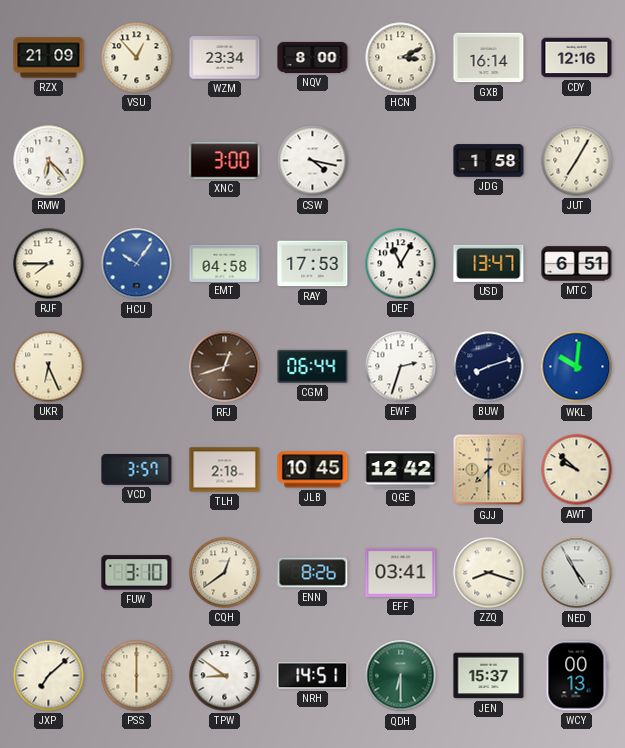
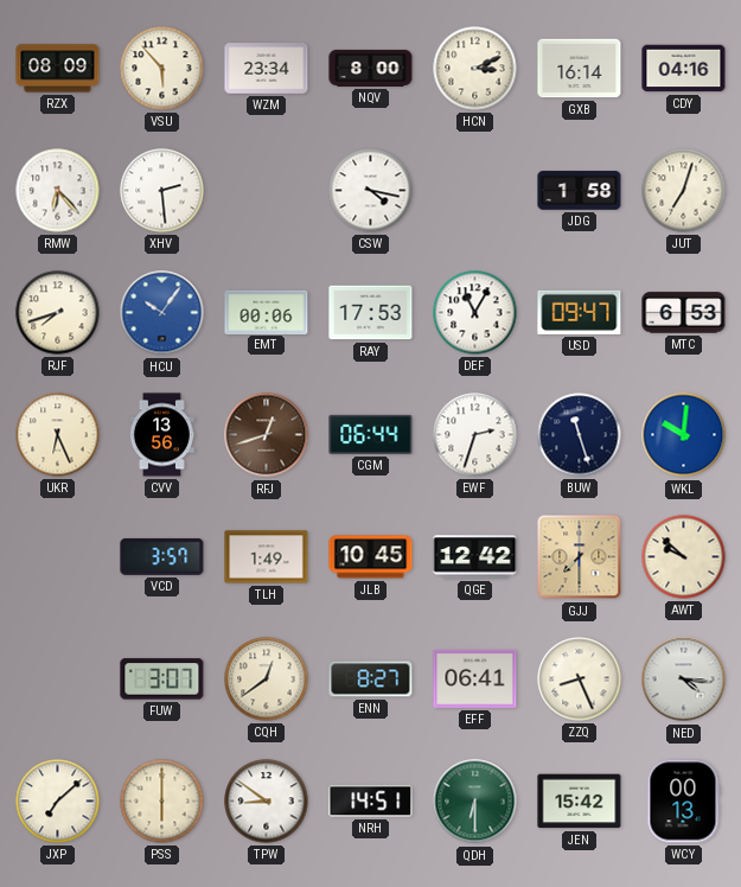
RZX: 21:09 -> 08:09 (58, 69)
VSU: 12:53 -> 5:53 (162, 69)
CDY: 12:16 -> 04:16 (684, 69)
XHV: none -> 2:29 (162, 191)
XNC: 3:00 -> none (225, 161)
JUT: 7:05 -> 7:03 (684, 191)
RJF: 7:45 -> 7:42 (58, 313)
EMT: 04:58 -> 00:06 (267, 312)
USD: 13:47 -> 09:47 (580, 312)
MTC: 6:51 -> 6:53 (684, 313)
CVV: none -> 13:56 (161, 435)
BUW: 8:12 -> 11:27 (580, 435)
TLH: 2:18 -> 1:49 (267, 557)
FUW: 3:10 -> 3:07 (162, 679)
ENN: 8:26 -> 8:27 (371, 679)
EFF: 03:41 -> 06:41 (475, 678)
ZZQ: 8:18 -> 8:26 (580, 679)
NED: 4:55 -> 4:16 (684, 679)
JEN: 15:37 -> 15:42 (580, 802)
